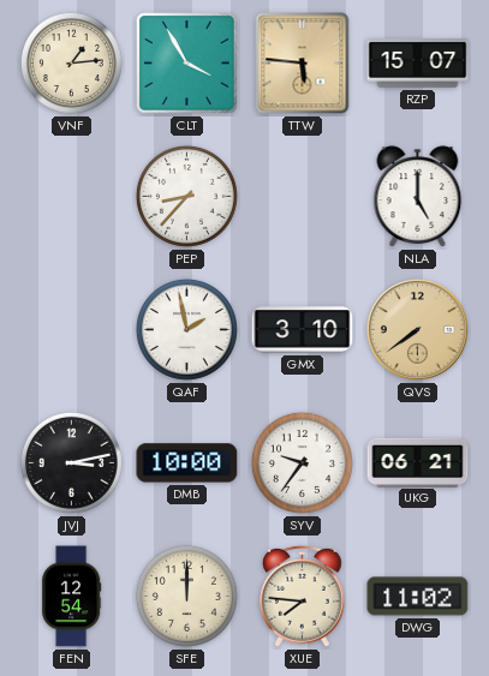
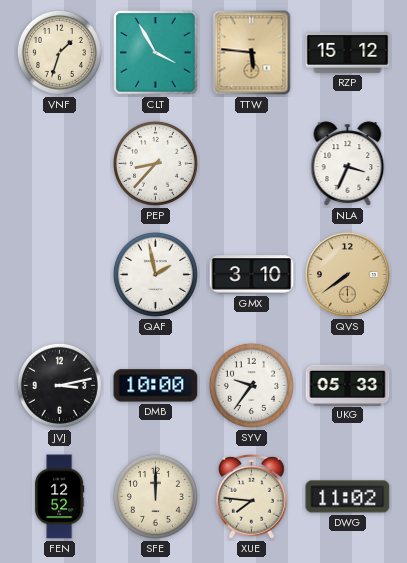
VNF: 1:14 -> 1:33 (59, 52)
RZP: 15:07 -> 15:12 (348, 53)
NLA: 5:00 -> 3:34 (348, 164)
UKG: 06:21 -> 05:33 (348, 385)
FEN: 12:54 -> 12:52 (60, 497)
